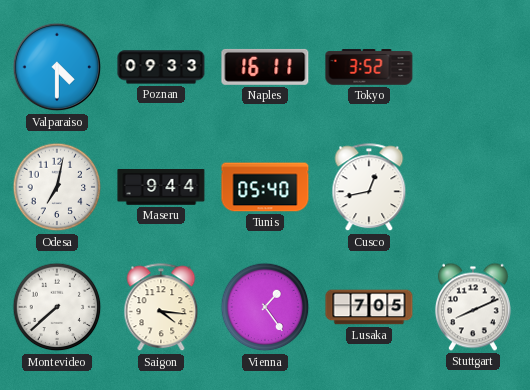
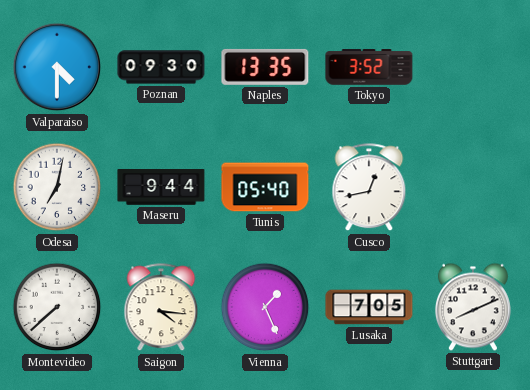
Poznan: 09:33 -> 09:30 (161, 67)
Naples: 16:11 -> 13:35 (265, 67)
Vienna: 1:24 -> 1:26 (265, 307)
